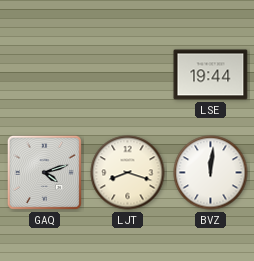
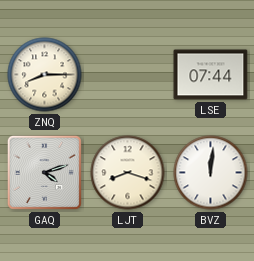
ZNQ: none -> 8:15 (45, 75)
LSE: 19:44 -> 07:44 (211, 75)
